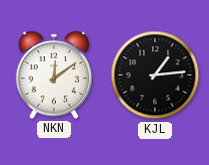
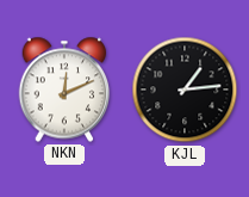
NKN: 12:09 -> 12:11 (64, 90)
